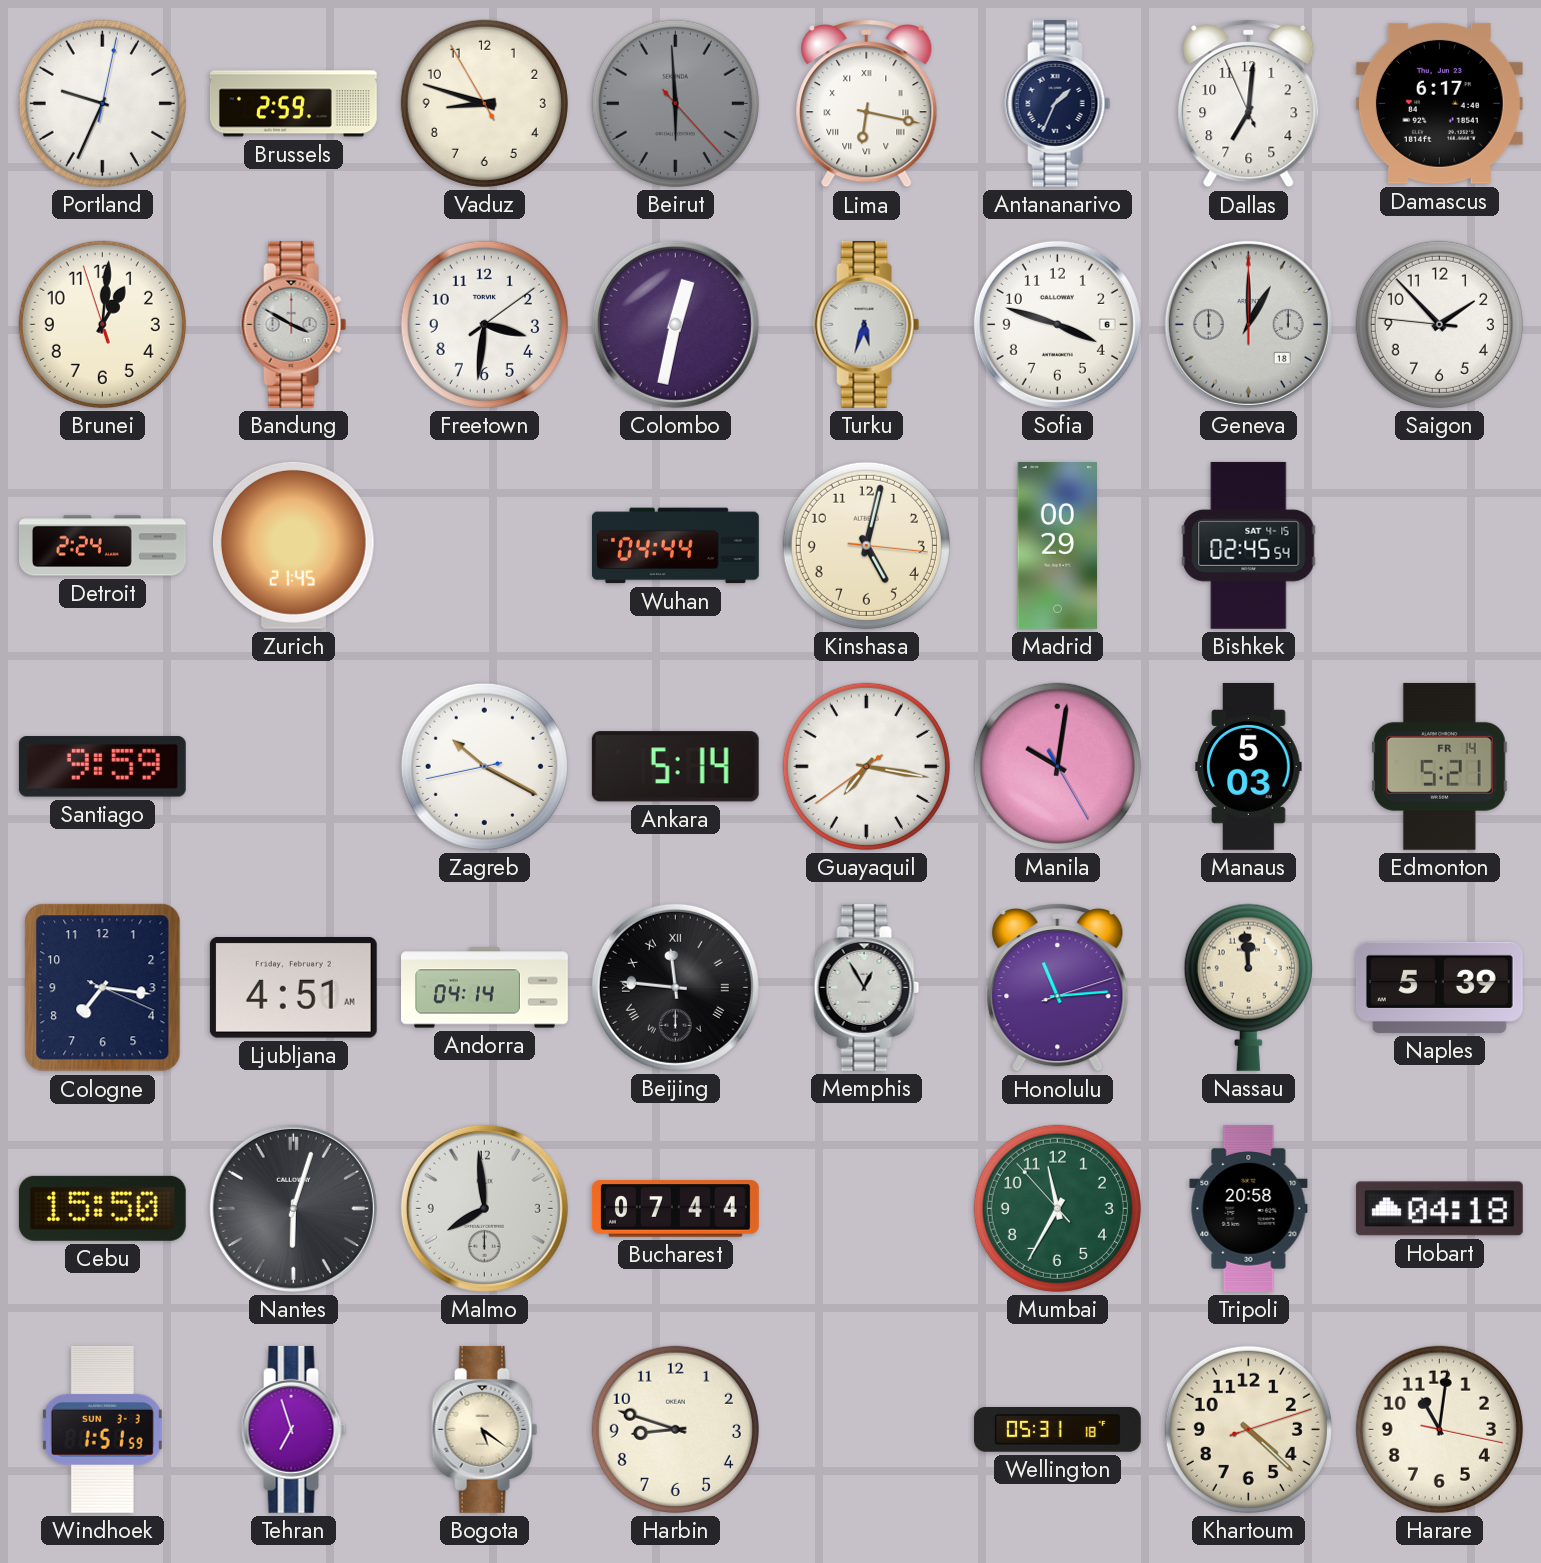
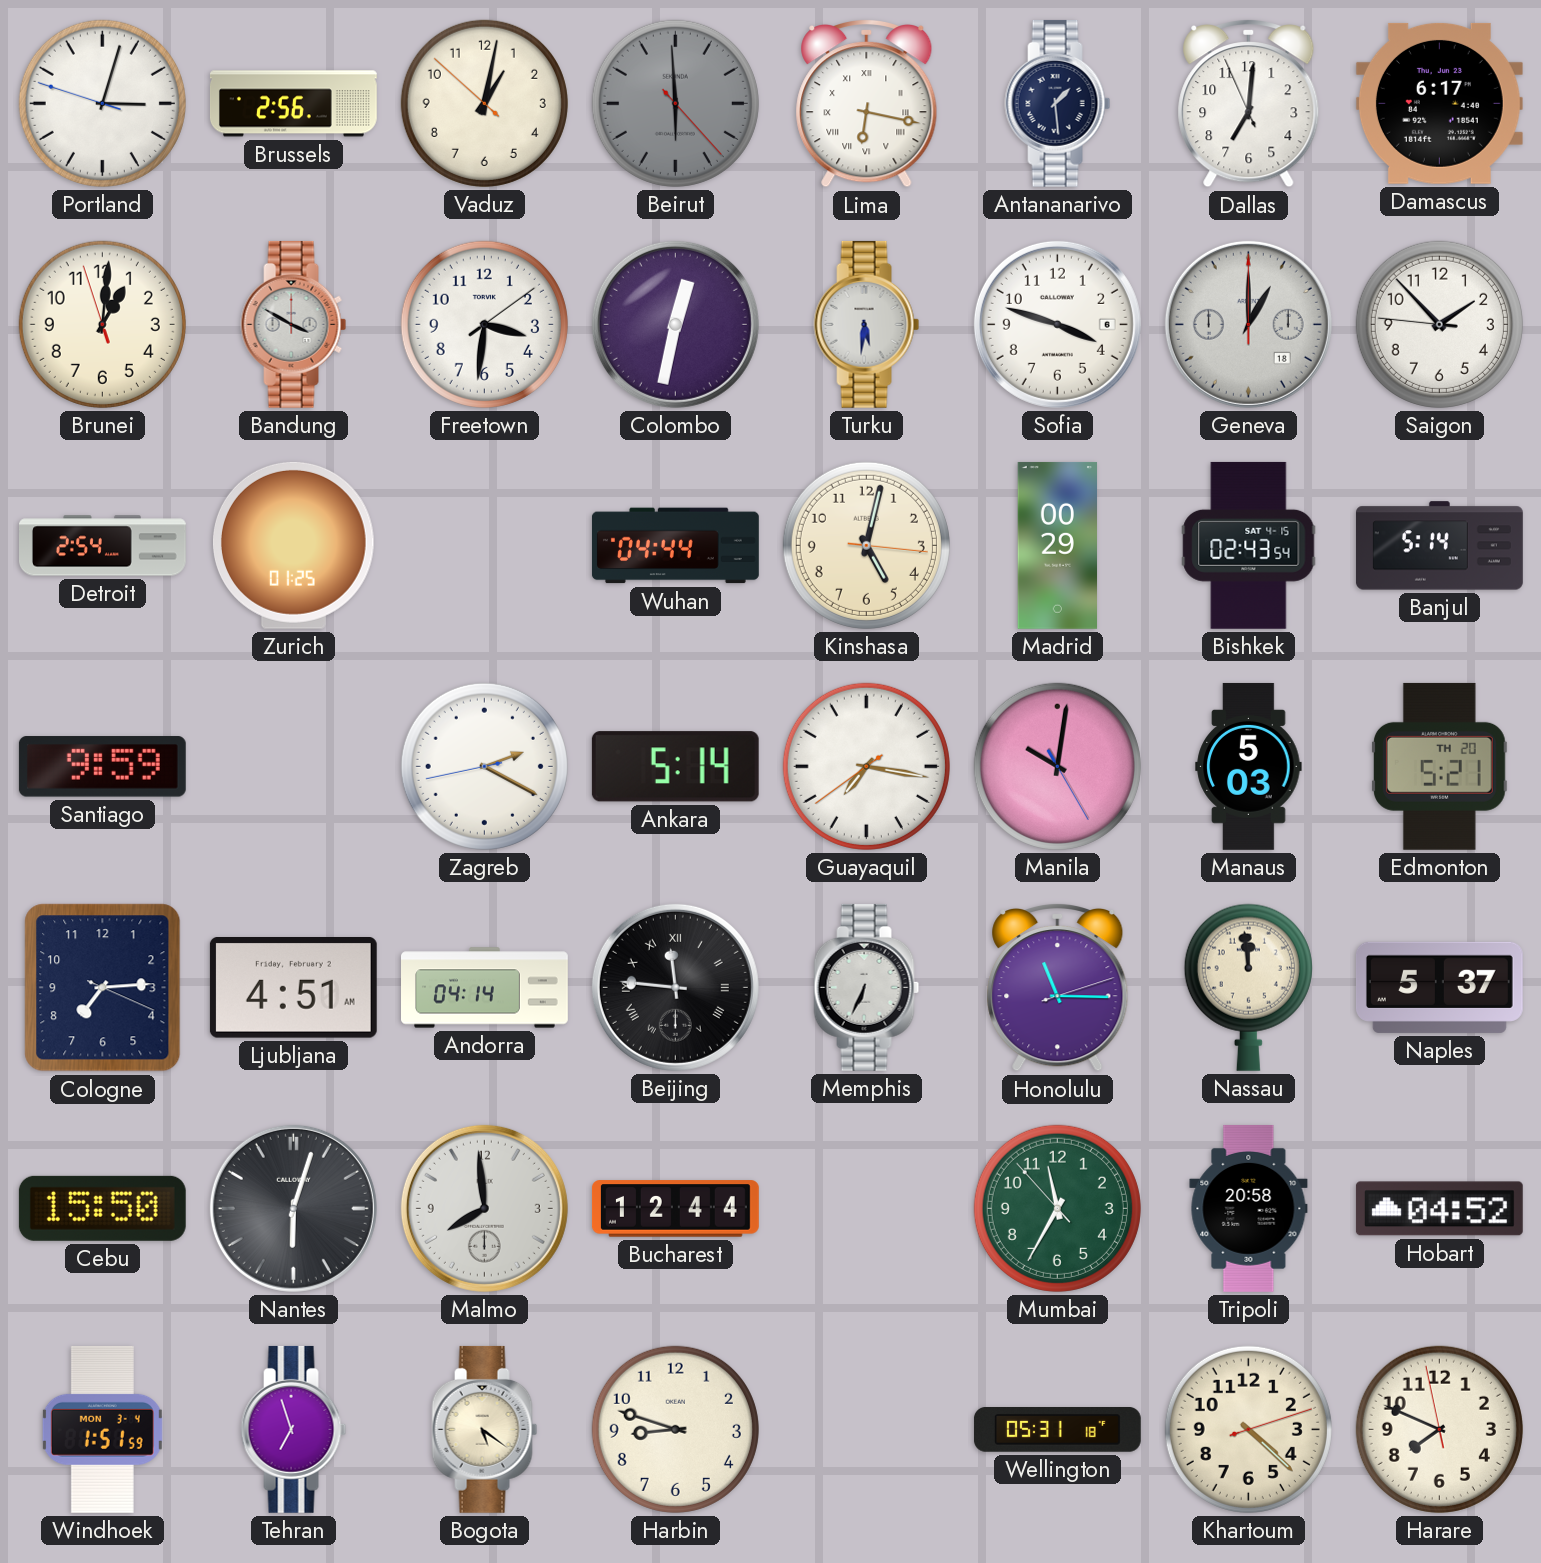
Portland: 9:34 -> 3:02 (102, 103)
Brussels: 2:59 -> 2:56 (294, 104)
Vaduz: 8:47 -> 1:01 (484, 103)
Antananarivo: 1:34 -> 1:29 (1058, 103)
Turku: 5:33 -> 5:31 (867, 324)
Detroit: 2:24 -> 2:54 (103, 546)
Zurich: 21:45 -> 01:25 (293, 545)
Bishkek: 02:45 -> 02:43 (1249, 545)
Banjul: none -> 5:14 (1439, 546)
Zagreb: 10:19 -> 2:19 (484, 766)
Edmonton date: FR 14 -> TH 20 (1439, 766)
Cologne: 7:16 -> 7:14 (103, 988)
Memphis: 12:55 -> 6:34 (867, 987)
Honolulu: 11:14 -> 11:15 (1058, 987)
Naples: 5:39 -> 5:37 (1439, 987)
Bucharest: 07:44 -> 12:44 (675, 1209)
Hobart: 04:18 -> 04:52 (1439, 1209)
Windhoek date: SUN 3-3 -> MON 3-4 (102, 1429)
Harare: 11:01 -> 7:48 (1439, 1429)
